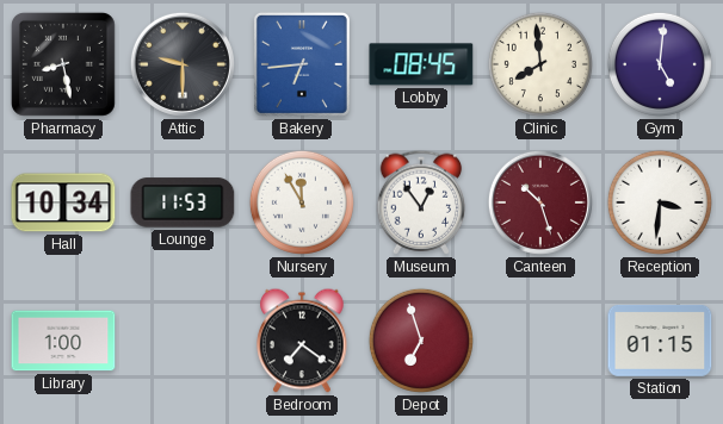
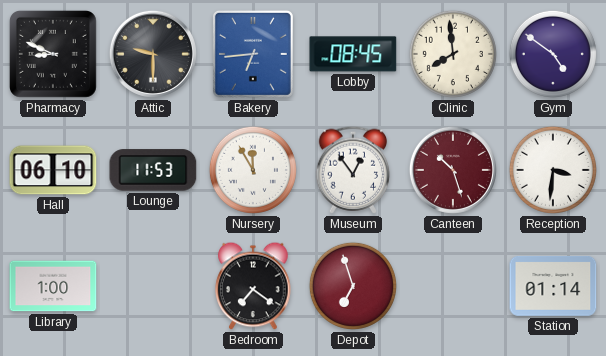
Pharmacy: 8:28 -> 8:49 (53, 54)
Gym: 5:01 -> 4:51 (553, 54)
Hall: 10:34 -> 06:10 (53, 170)
Station: 01:15 -> 01:14 (553, 286)
